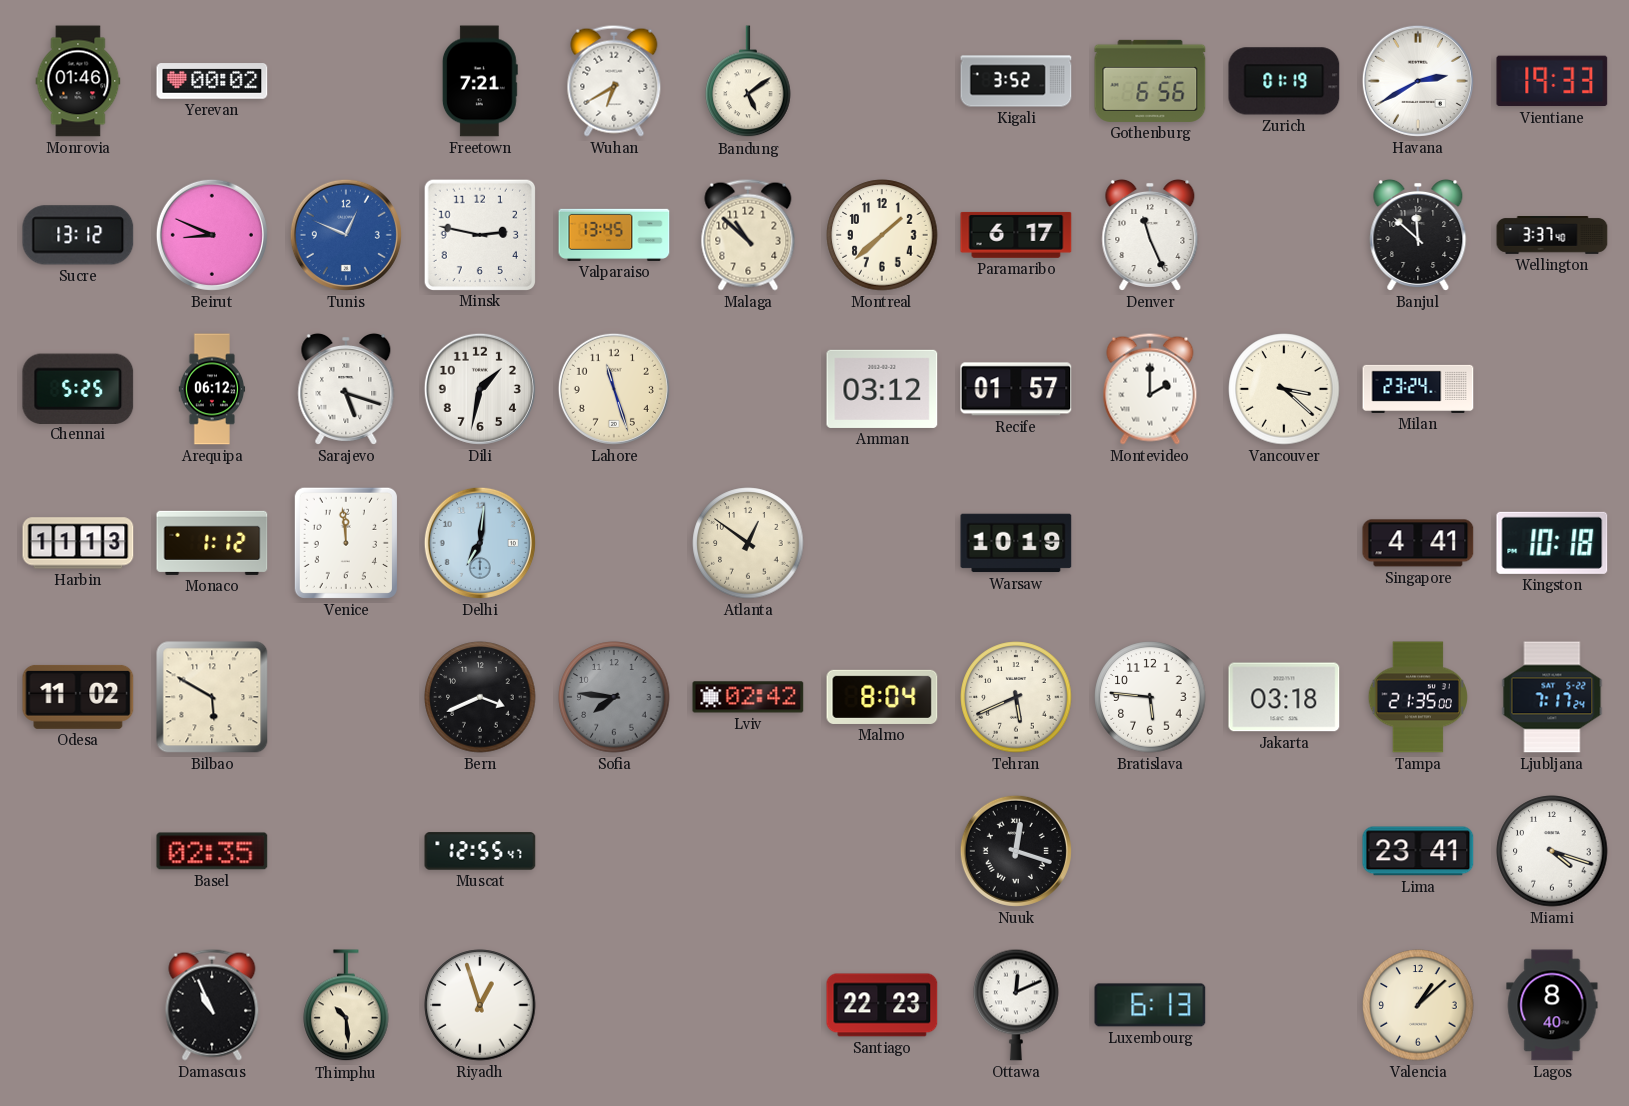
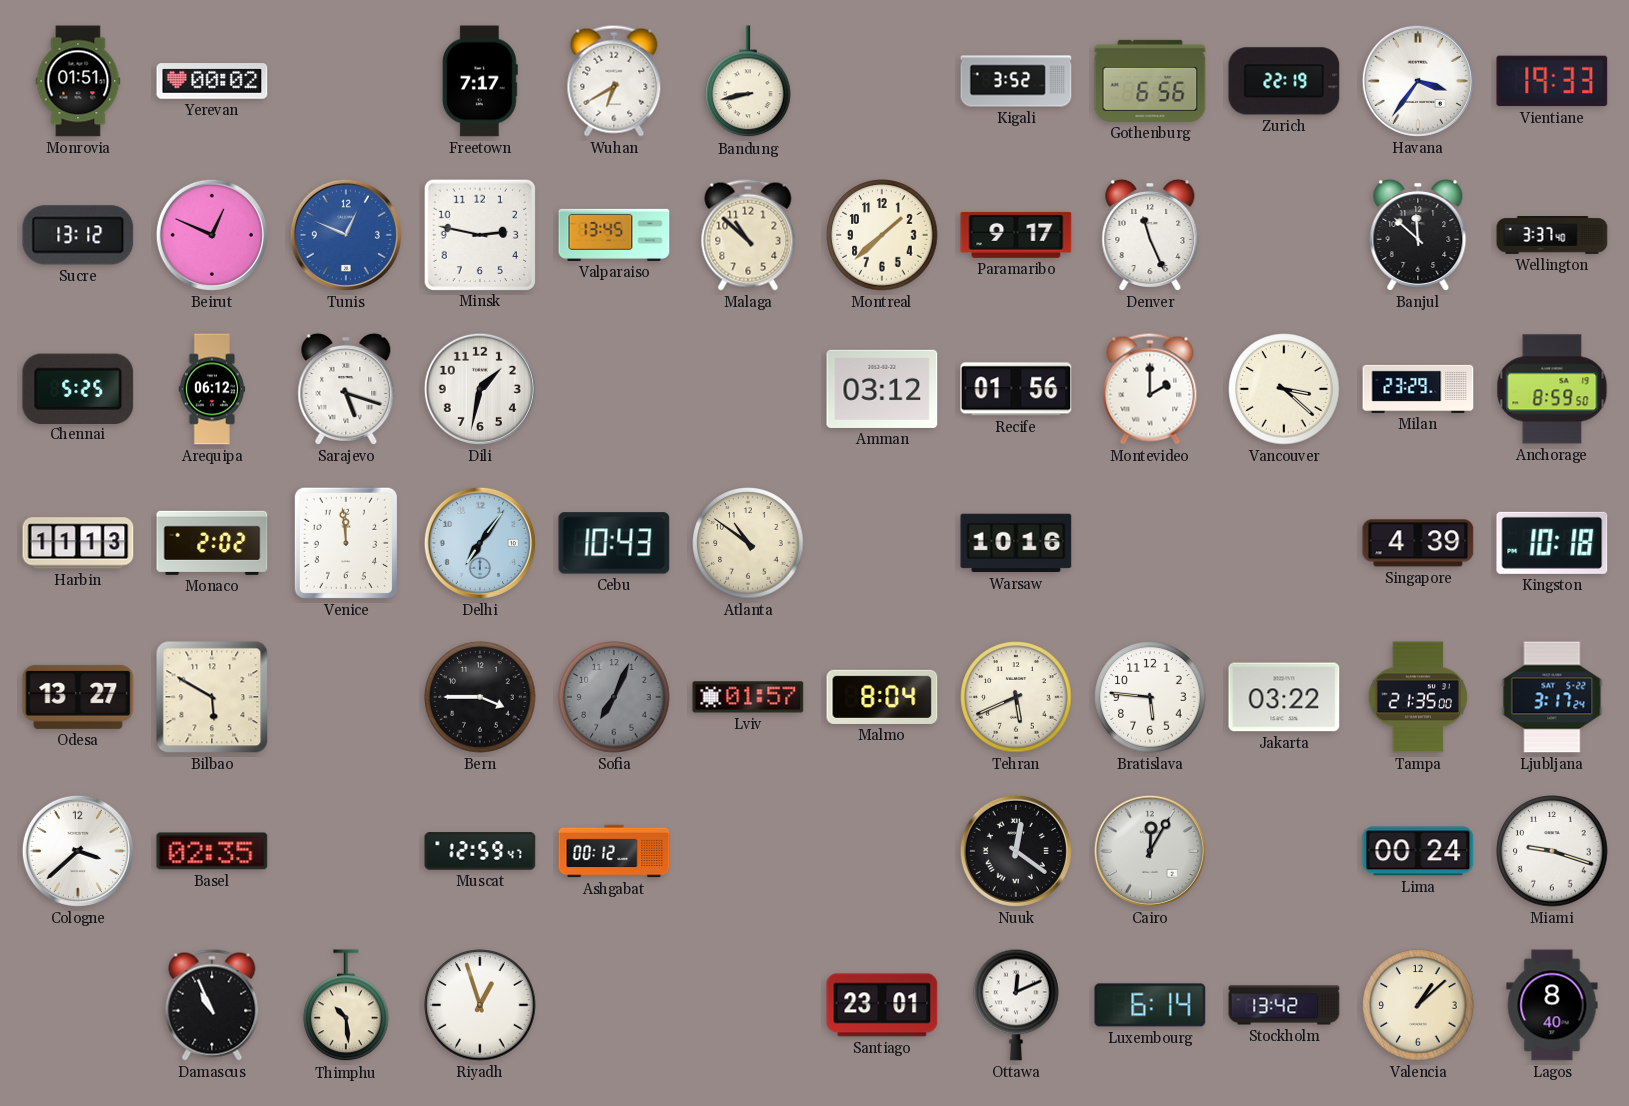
Monrovia: 01:46 -> 01:51 (78, 81)
Freetown: 7:21 -> 7:17 (480, 81)
Bandung: 5:09 -> 8:43 (748, 82)
Zurich: 01:19 -> 22:19 (1284, 81)
Havana: 2:40 -> 3:36 (1418, 81)
Beirut: 8:49 -> 12:49 (212, 235)
Paramaribo: 6:17 -> 9:17 (1016, 235)
Lahore: 11:27 -> none (614, 389)
Recife: 01:57 -> 01:56 (1016, 389)
Milan: 23:24 -> 23:29 (1418, 389)
Anchorage: none -> 8:59 (1552, 389)
Monaco: 1:12 -> 2:02 (212, 543)
Delhi: 7:01 -> 7:06 (480, 543)
Cebu: none -> 10:43 (614, 543)
Atlanta: 12:51 -> 10:51 (748, 543)
Warsaw: 10:19 -> 10:16 (1016, 543)
Singapore: 4:41 -> 4:39 (1418, 543)
Odesa: 11:02 -> 13:27 (78, 697)
Bern: 3:41 -> 3:45 (480, 697)
Sofia: 7:46 -> 7:04 (614, 697)
Lviv: 02:42 -> 01:57 (748, 697)
Jakarta: 03:18 -> 03:22 (1284, 697)
Ljubljana: 7:17 -> 3:17 (1552, 697)
Cologne: none -> 3:38 (78, 851)
Muscat: 12:55 -> 12:59 (480, 851)
Ashgabat: none -> 00:12 (614, 851)
Nuuk: 12:18 -> 12:21 (1016, 851)
Cairo: none -> 12:05 (1150, 851)
Lima: 23:41 -> 00:24 (1418, 851)
Miami: 4:18 -> 9:18 (1552, 851)
Santiago: 22:23 -> 23:01 (882, 1005)
Luxembourg: 6:13 -> 6:14 (1150, 1005)
Stockholm: none -> 13:42 (1284, 1005)
